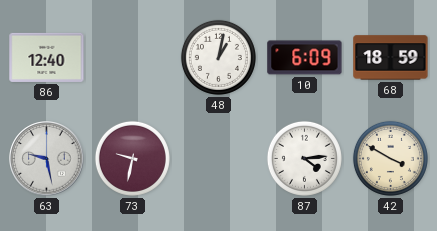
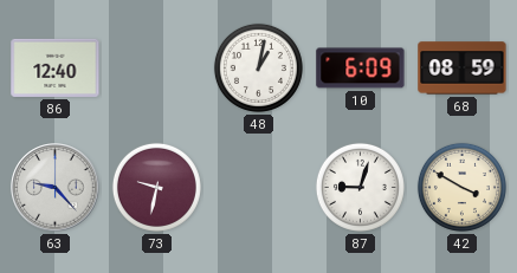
68: 18:59 -> 08:59 (463, 69)
63: 9:28 -> 9:23 (56, 188)
87: 4:14 -> 9:03 (360, 187)
